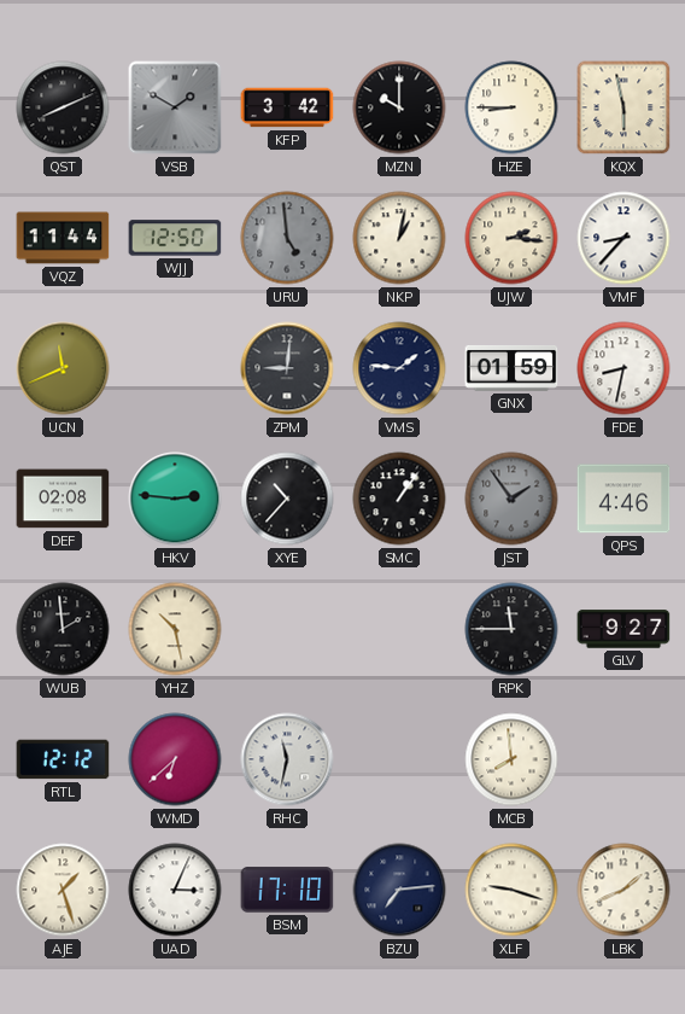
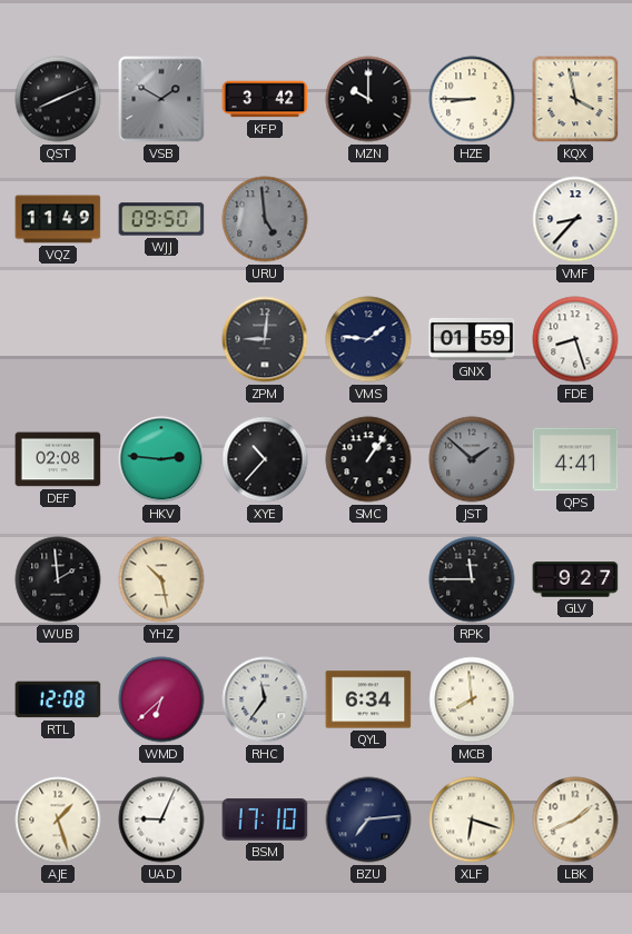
KQX: 5:58 -> 3:58 (575, 99)
VQZ: 11:44 -> 11:49 (58, 219)
WJJ: 12:50 -> 09:50 (161, 219)
NKP: 1:02 -> none (399, 238)
UJW: 2:16 -> none (511, 238)
UCN: 11:41 -> none (63, 368)
FDE: 8:32 -> 8:27 (575, 339)
JST: 1:54 -> 1:52 (472, 459)
QPS: 4:46 -> 4:41 (575, 459)
RTL: 12:12 -> 12:08 (58, 699)
RHC: 11:32 -> 11:36 (265, 699)
QYL: none -> 6:34 (368, 699)
UAD: 3:04 -> 9:04 (161, 819)
XLF: 9:18 -> 6:18 (472, 819)
